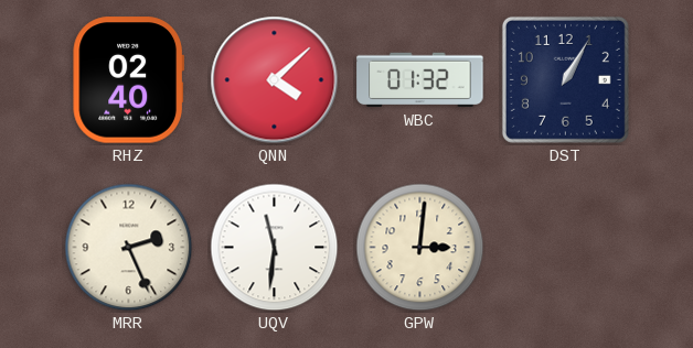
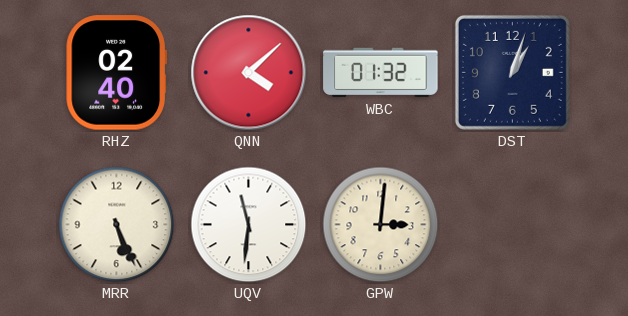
DST: 1:05 -> 1:03 (512, 72)
MRR: 2:26 -> 5:26 (117, 225)
